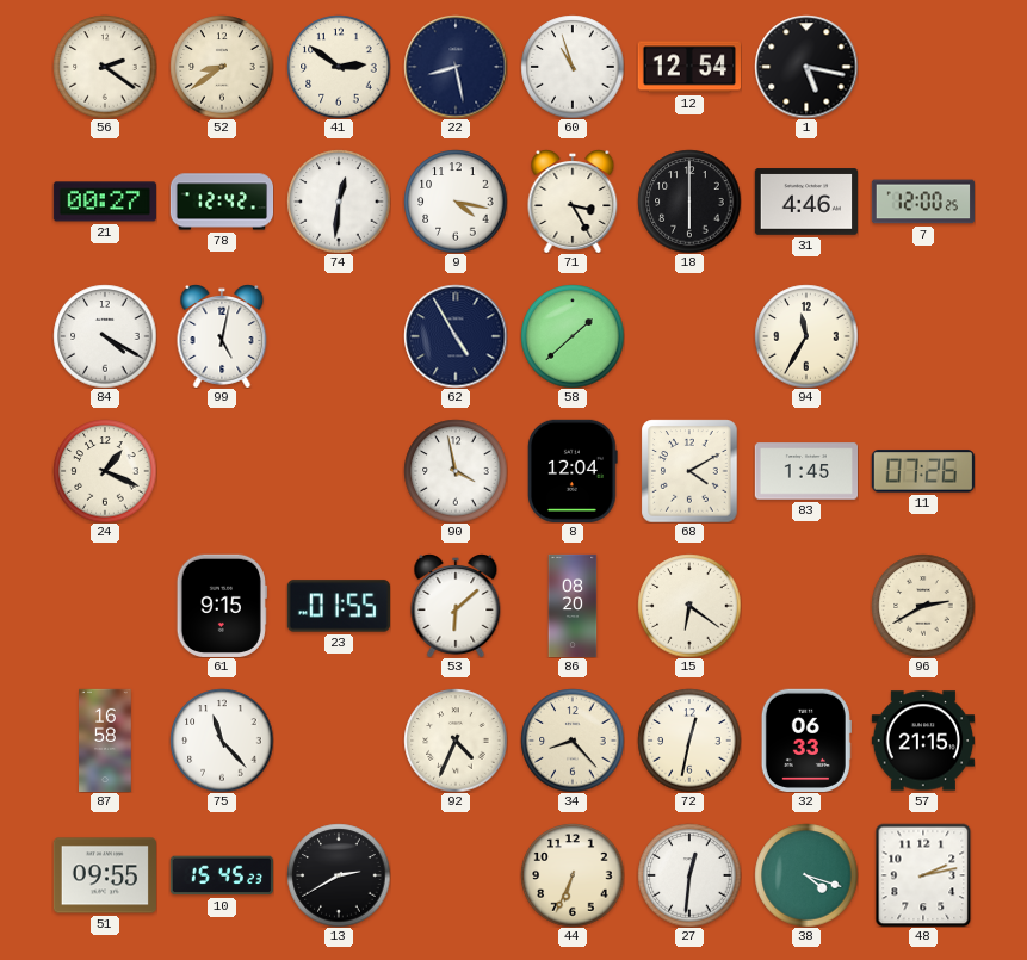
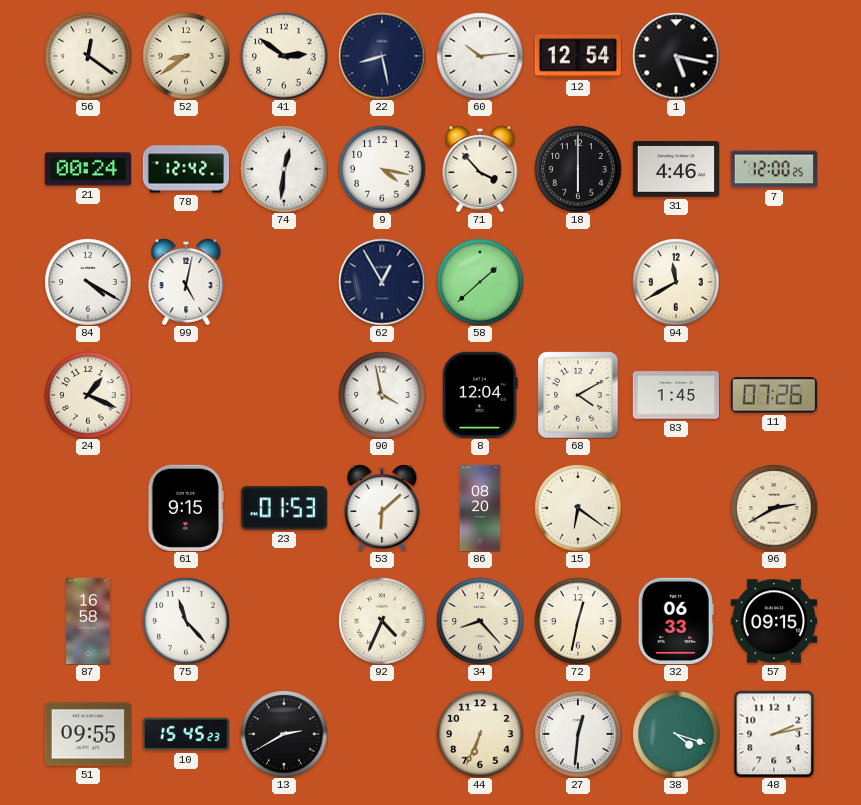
56: 2:21 -> 12:21 (88, 56)
60: 10:57 -> 10:14 (480, 56)
21: 00:27 -> 00:24 (87, 169)
71: 3:25 -> 3:53 (480, 169)
62: 4:55 -> 12:55 (382, 282)
94: 11:35 -> 11:40 (676, 282)
23: 01:55 -> 01:53 (283, 508)
57: 21:15 -> 09:15 (773, 621)
